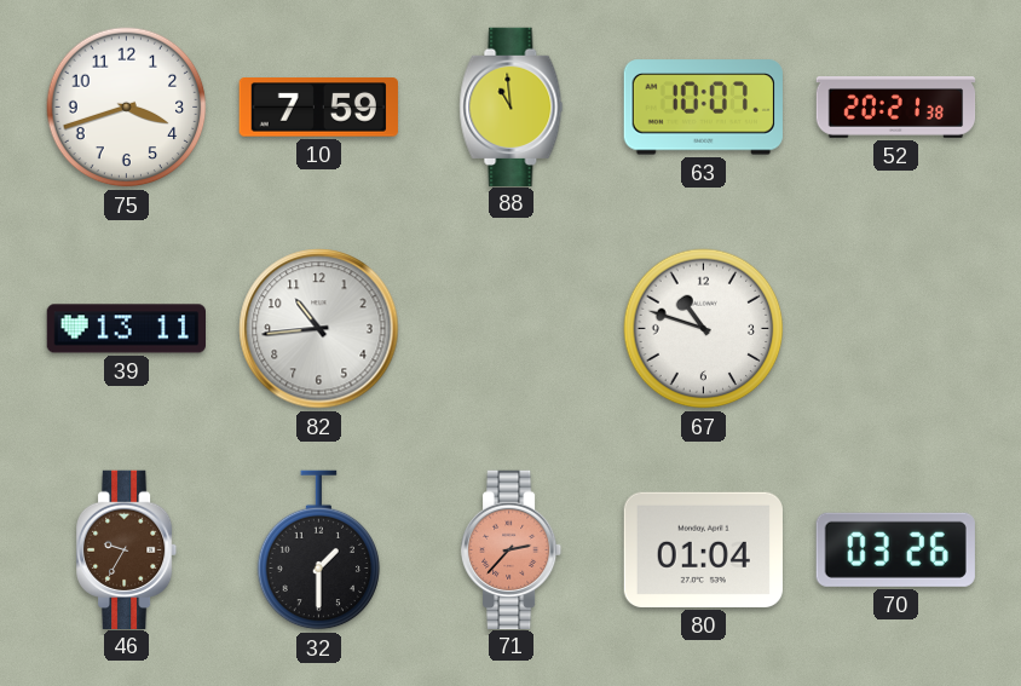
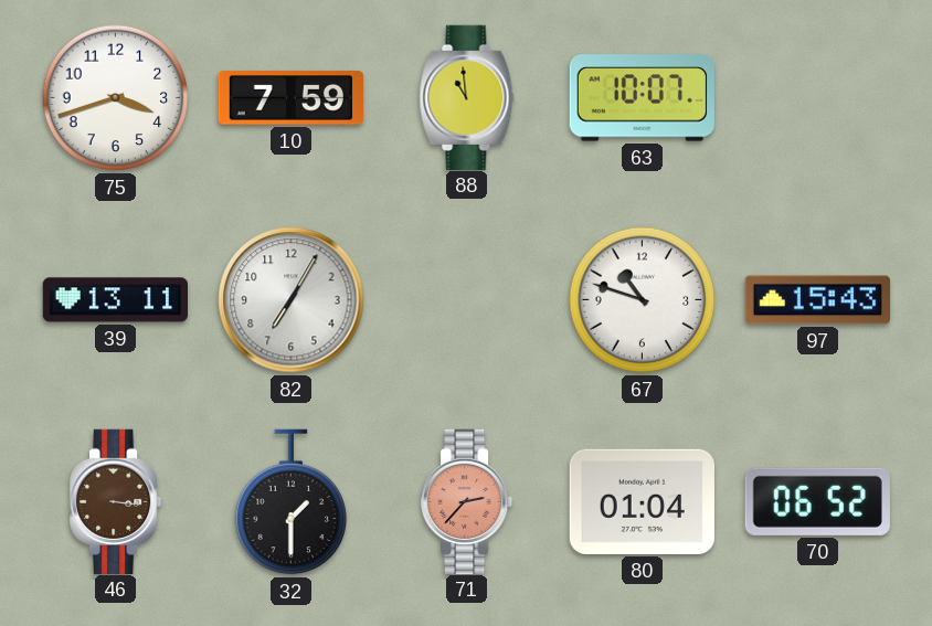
52: 20:21 -> none (896, 108)
82: 10:44 -> 7:05 (292, 300)
97: none -> 15:43 (817, 300)
46: 9:35 -> 3:16 (117, 501)
70: 03:26 -> 06:52 (817, 501)
